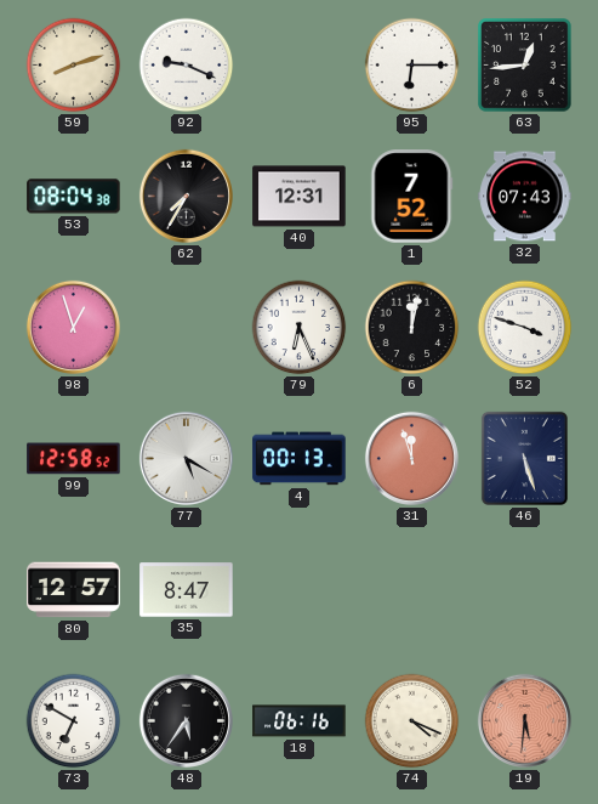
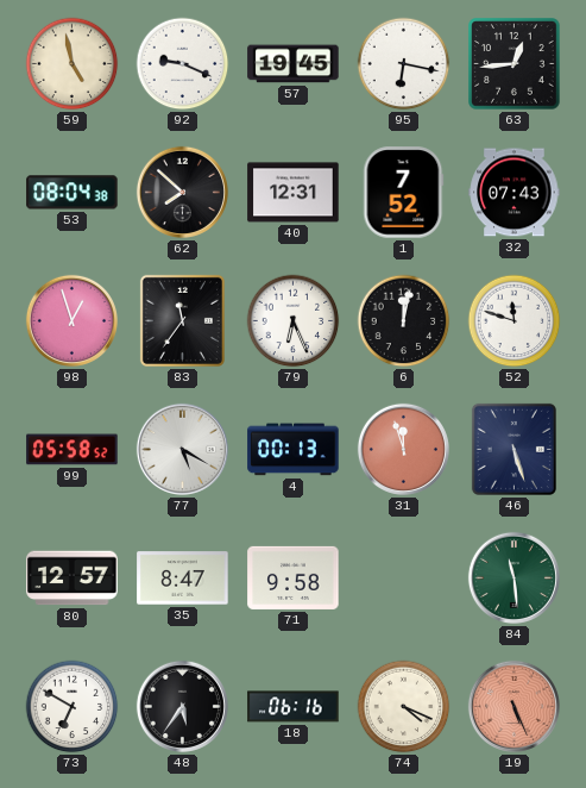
59: 8:12 -> 4:58 (73, 64)
57: none -> 19:45 (294, 64)
95: 6:15 -> 6:17 (404, 64)
62: 7:35 -> 7:52 (182, 192)
83: none -> 11:36 (182, 320)
52: 3:48 -> 11:48 (515, 321)
99: 12:58 -> 05:58 (73, 450)
71: none -> 9:58 (294, 577)
84: none -> 11:29 (513, 577)
19: 5:31 -> 5:26 (513, 706)
